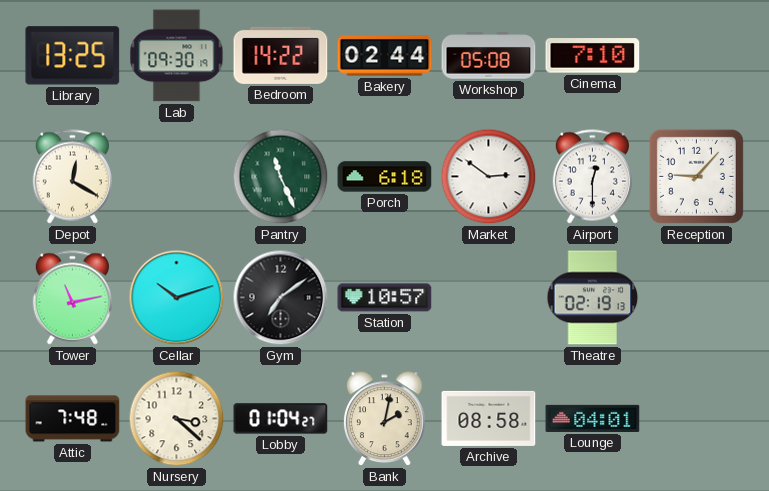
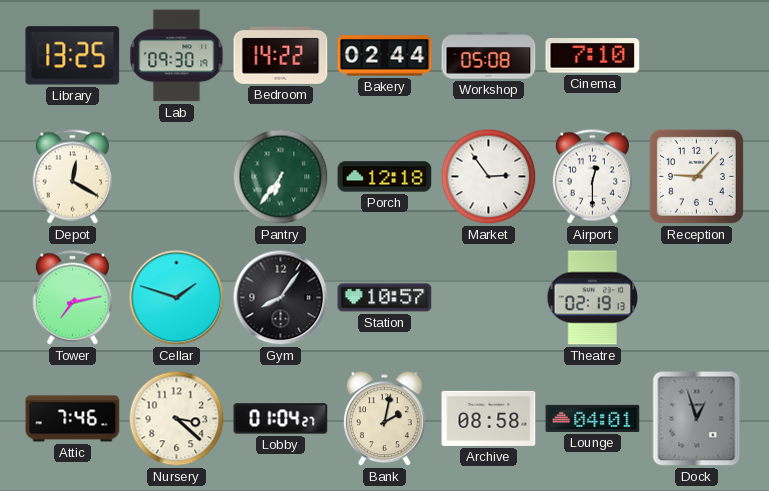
Pantry: 11:26 -> 6:36 (281, 177)
Porch: 6:18 -> 12:18 (385, 177)
Market: 2:51 -> 2:54 (489, 177)
Tower: 11:13 -> 7:13 (72, 298)
Cellar: 10:12 -> 1:48 (177, 298)
Gym: 7:09 -> 8:06 (281, 298)
Attic: 7:48 -> 7:46 (73, 419)
Dock: none -> 12:57 (697, 419)
